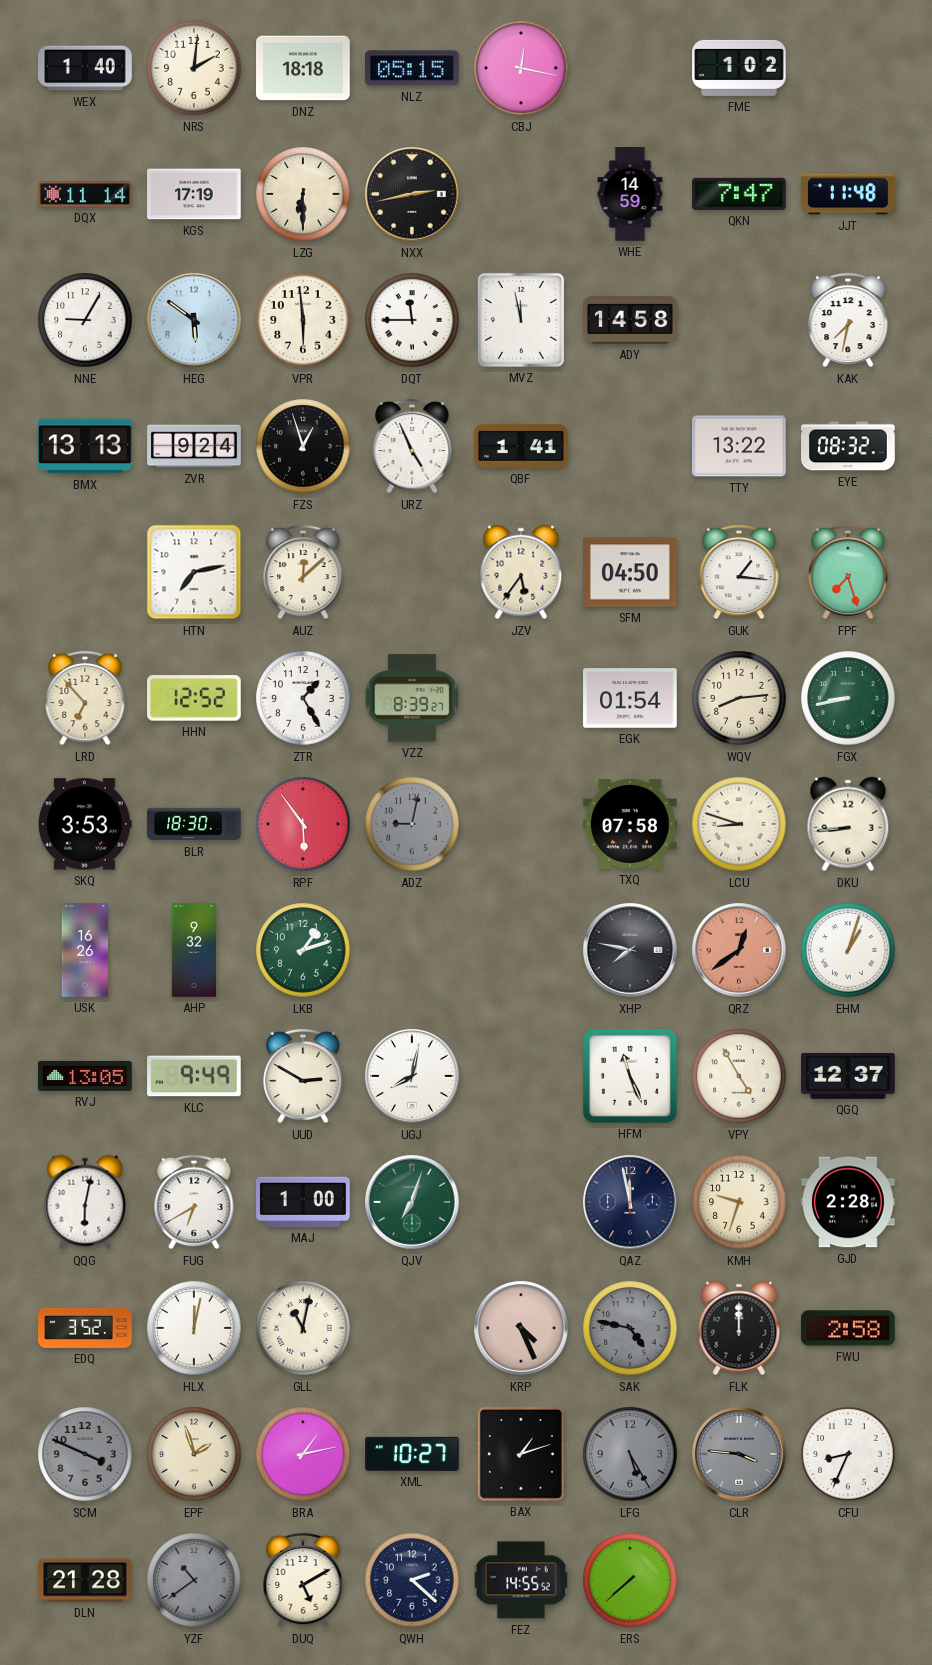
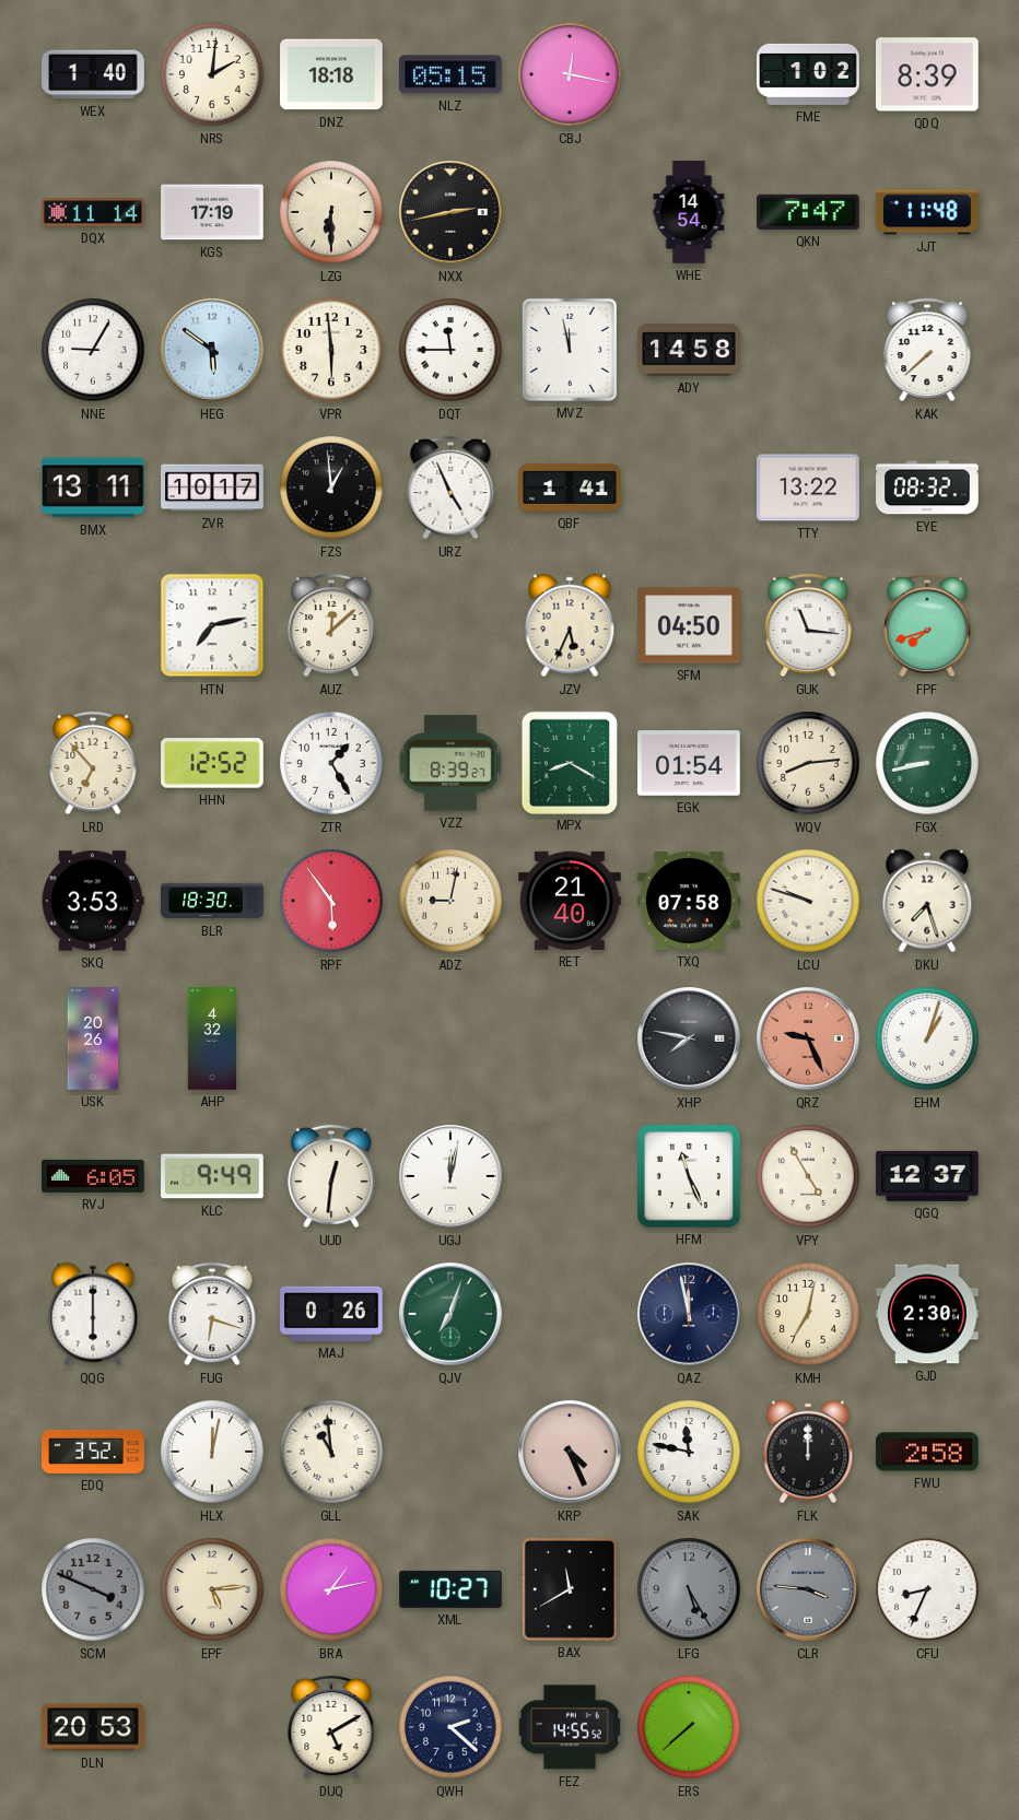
QDQ: none -> 8:39 (928, 74)
WHE: 14:59 -> 14:54 (689, 212)
KAK: 7:32 -> 7:38 (927, 350)
BMX: 13:13 -> 13:11 (94, 488)
ZVR: 9:24 -> 10:17 (212, 488)
FZS: 12:57 -> 12:59 (331, 488)
JZV: 5:36 -> 5:34 (570, 625)
GUK: 1:16 -> 11:16 (808, 625)
FPF: 7:27 -> 7:42 (927, 625)
MPX: none -> 8:20 (569, 762)
ADZ dial: grey -> cream (450, 901)
RET: none -> 21:40 (570, 901)
LCU: 8:48 -> 9:48 (808, 901)
DKU: 8:44 -> 7:27 (927, 901)
USK: 16:26 -> 20:26 (93, 1038)
AHP: 9:32 -> 4:32 (211, 1038)
LKB: 1:12 -> none (303, 950)
QRZ: 12:39 -> 9:26 (808, 1038)
RVJ: 13:05 -> 6:05 (93, 1176)
UUD: 2:50 -> 12:31 (331, 1176)
UGJ: 8:02 -> 12:02 (450, 1176)
QQG: 6:02 -> 6:00 (93, 1314)
FUG: 6:40 -> 6:18 (212, 1314)
MAJ: 1:00 -> 0:26 (331, 1314)
KMH: 9:33 -> 7:02 (808, 1314)
GJD: 2:28 -> 2:30 (927, 1314)
GLL: 11:02 -> 10:59 (331, 1452)
SAK: 4:47 -> 11:47 (689, 1452)
SAK dial: grey -> white (689, 1452)
EPF: 1:57 -> 5:14 (212, 1589)
BAX: 1:12 -> 11:40 (570, 1589)
DLN: 21:28 -> 20:53 (93, 1727)
YZF: 10:39 -> none (194, 1580)
